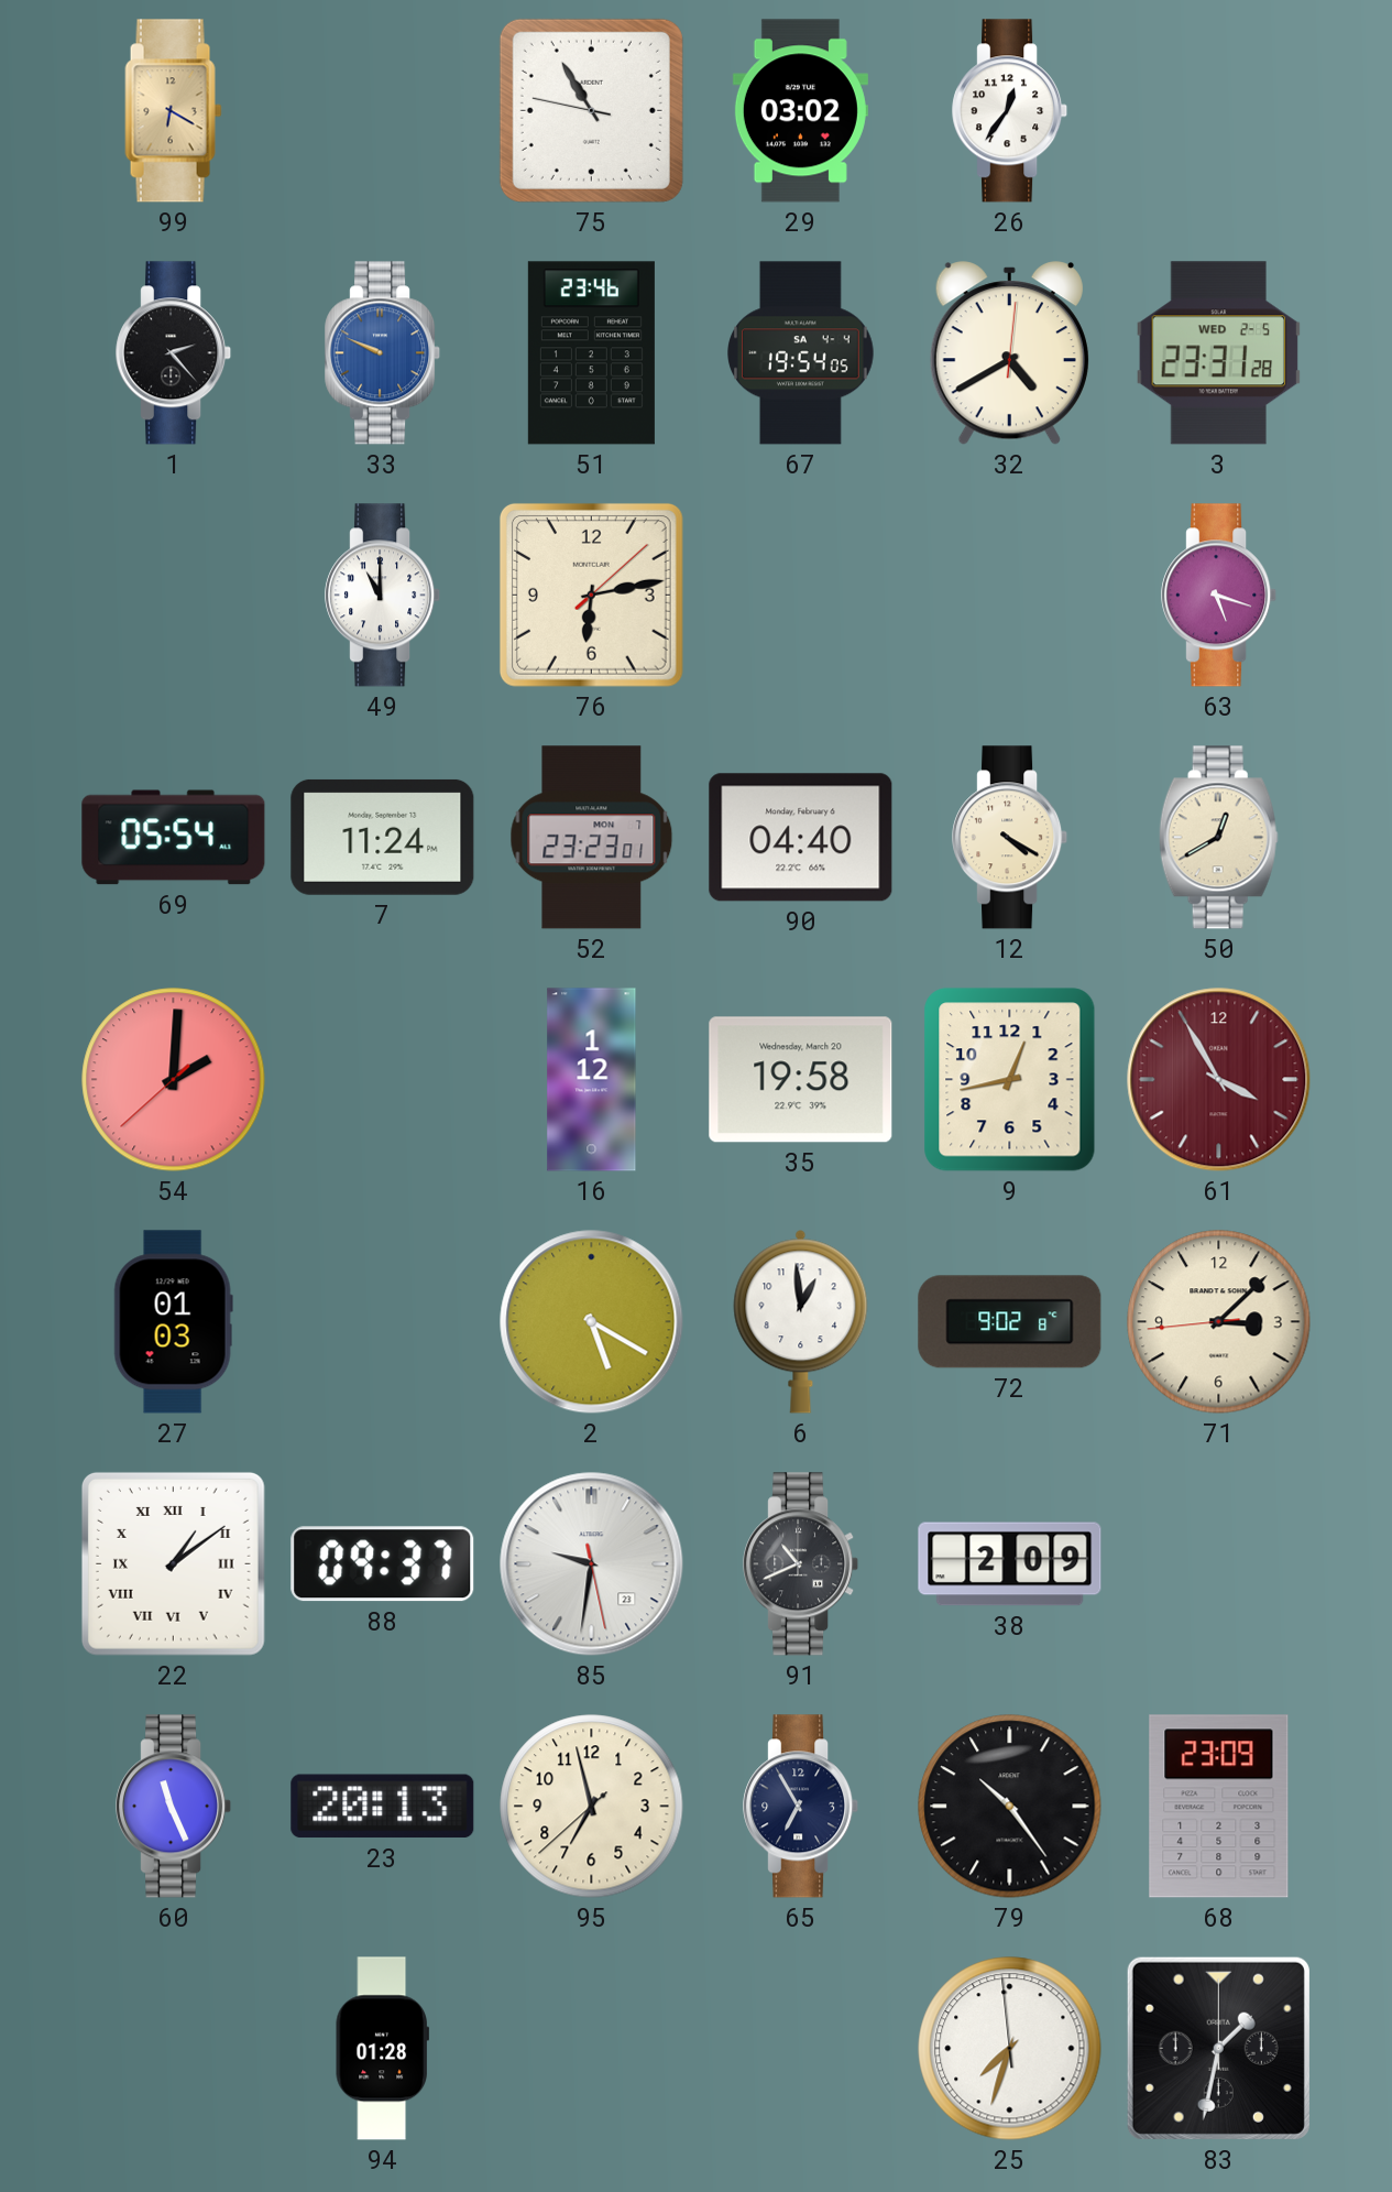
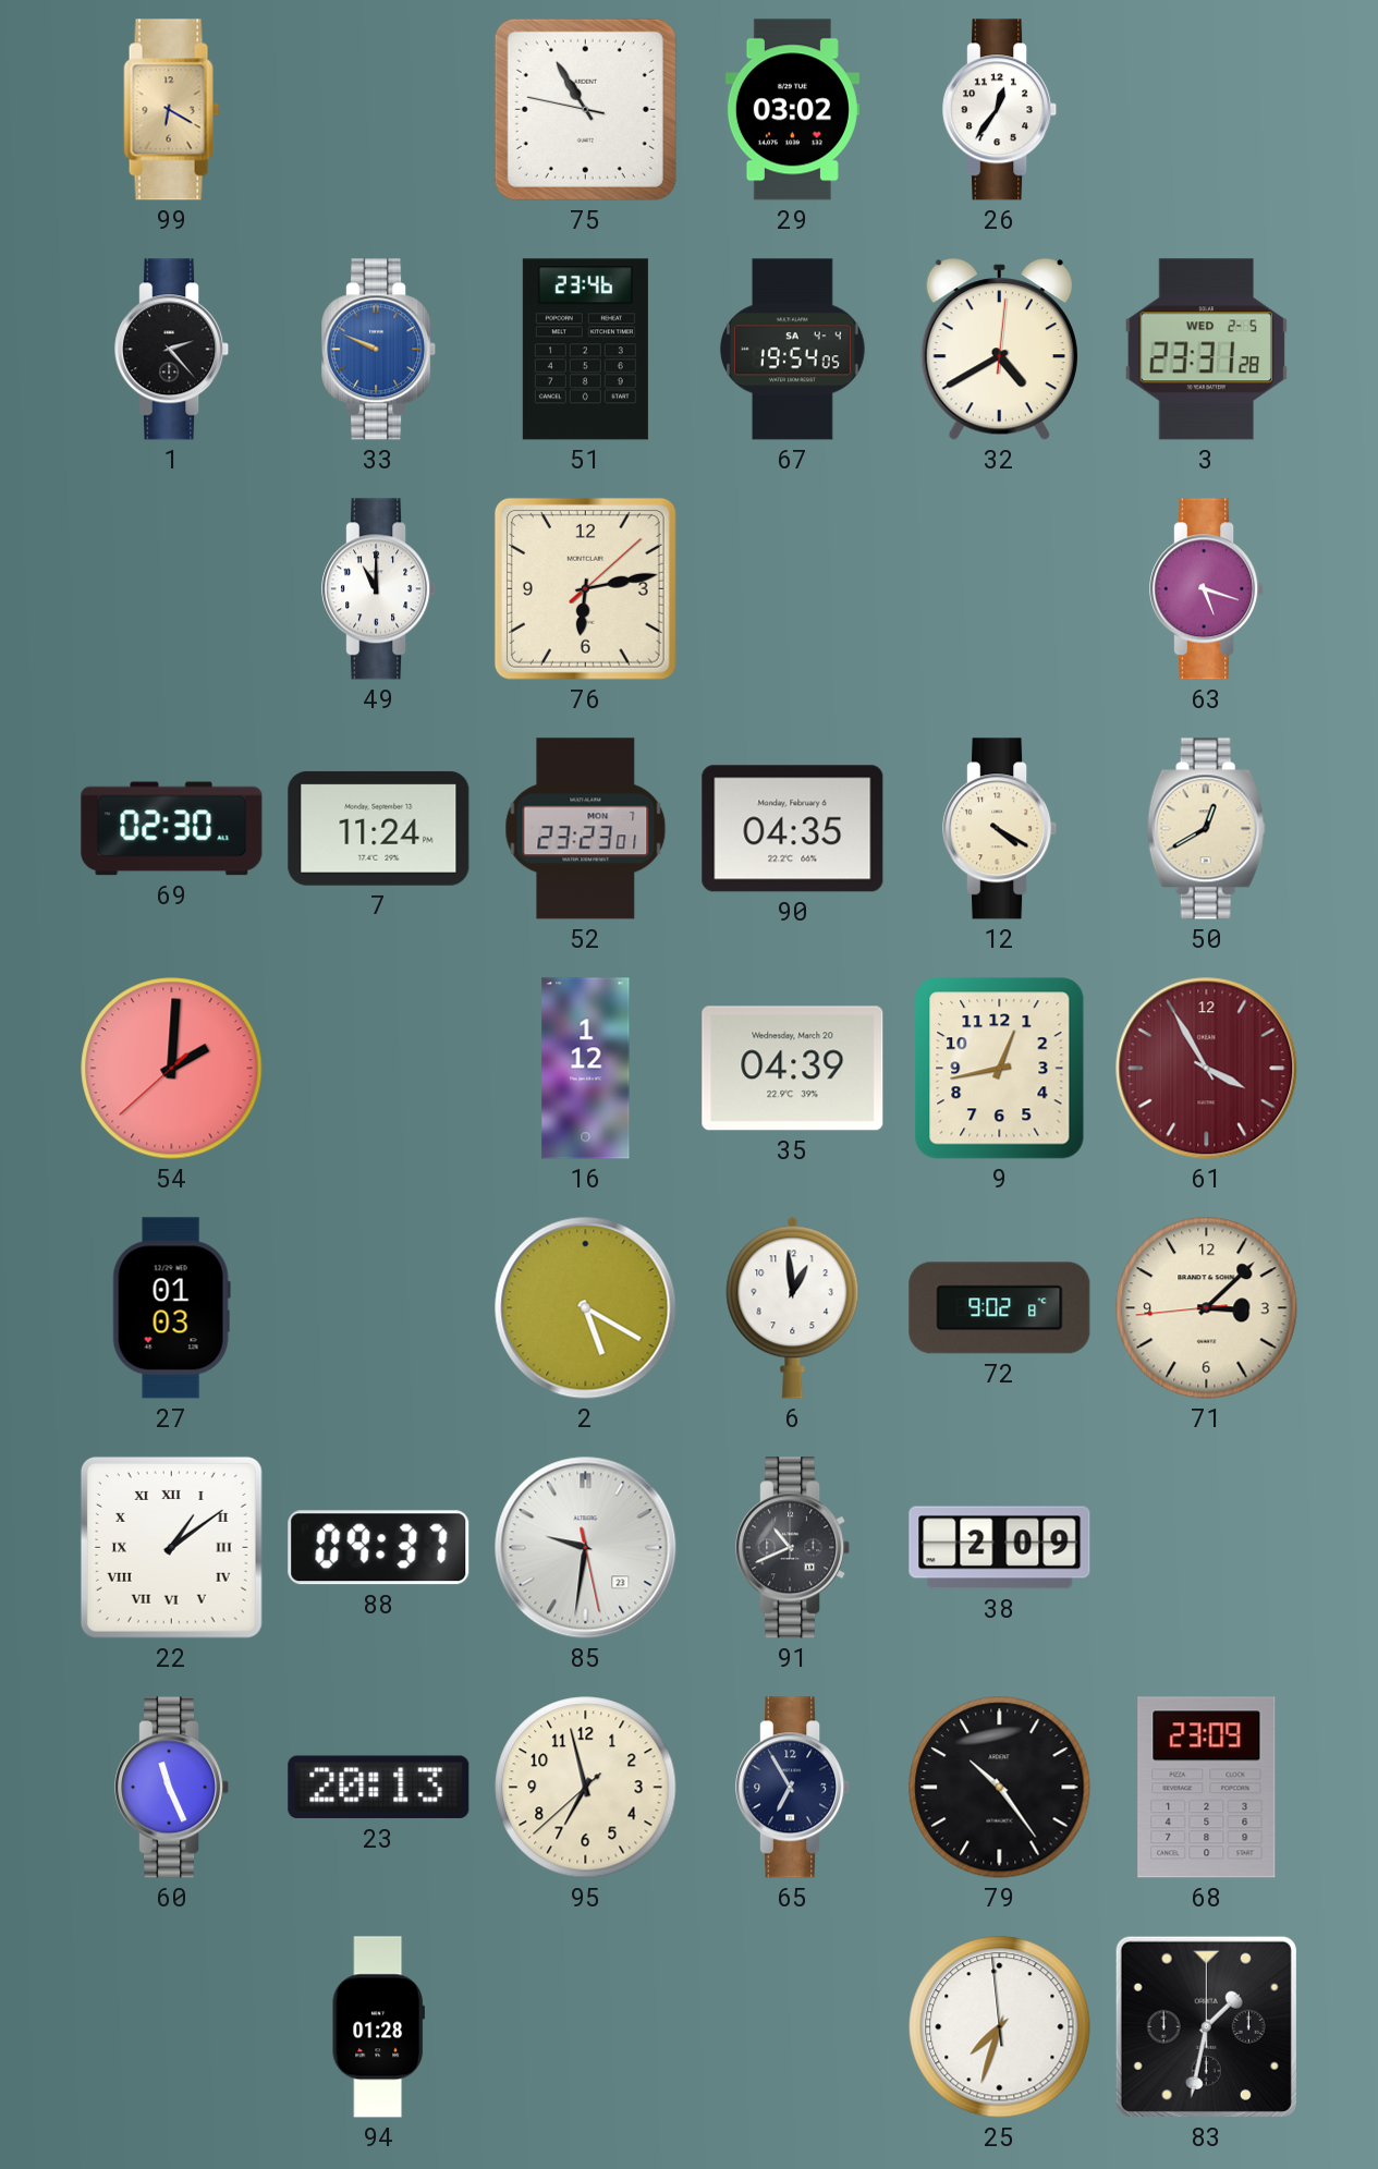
69: 05:54 -> 02:30 (172, 829)
90: 04:40 -> 04:35 (793, 829)
35: 19:58 -> 04:39 (793, 1069)
